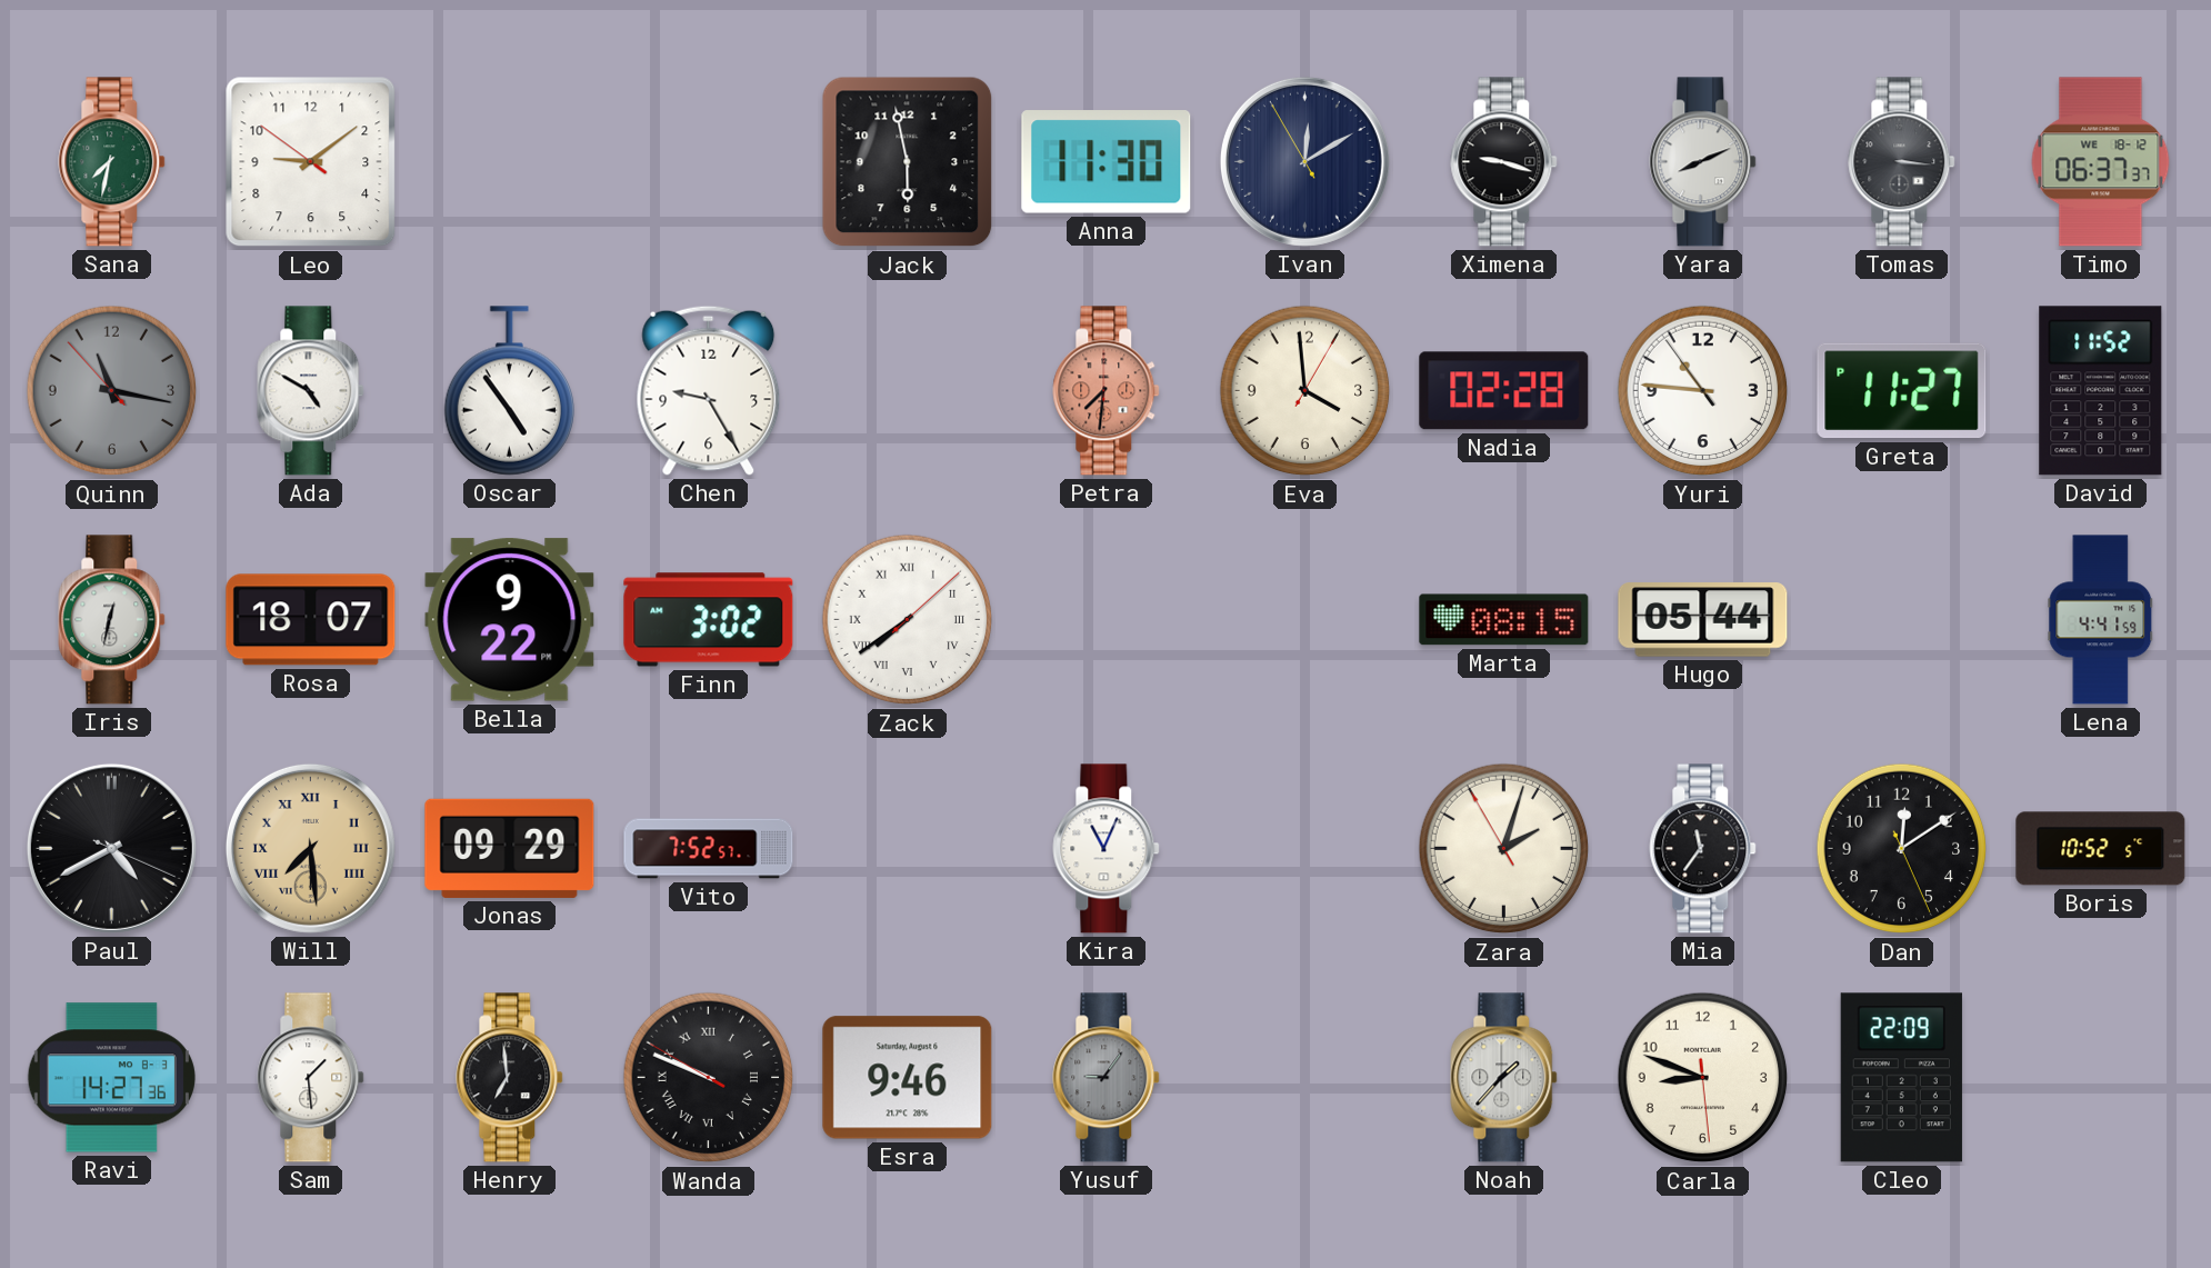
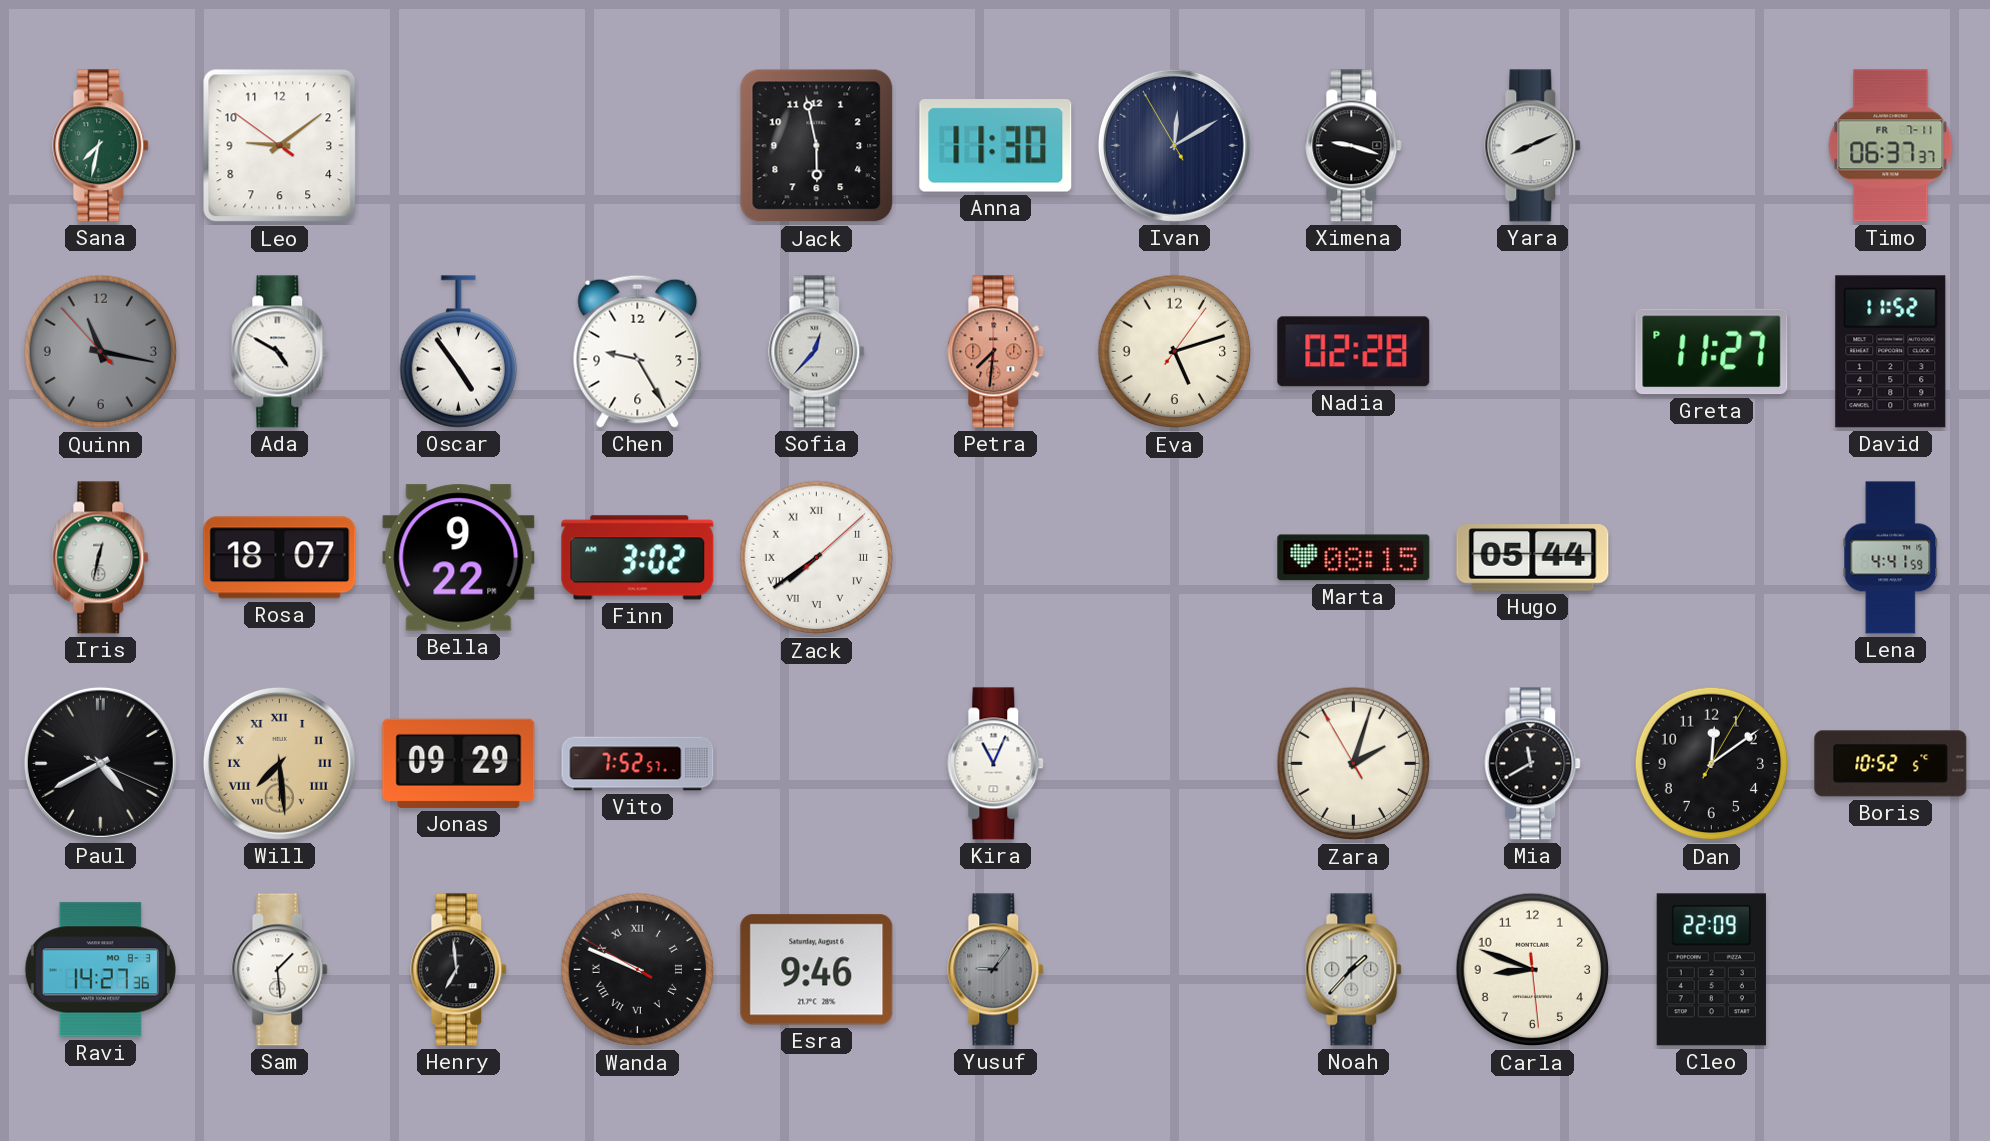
Tomas: 3:16 -> none (1902, 162)
Timo date: WE 18-12 -> FR 7-11 (1891, 146)
Sofia: none -> 12:37 (817, 352)
Eva: 3:59 -> 5:12 (1175, 352)
Yuri: 10:45 -> none (1703, 391)
Mia: 11:36 -> 11:40 (1533, 764)
Dan: 12:09:26 -> 12:09:05 (1712, 764)
